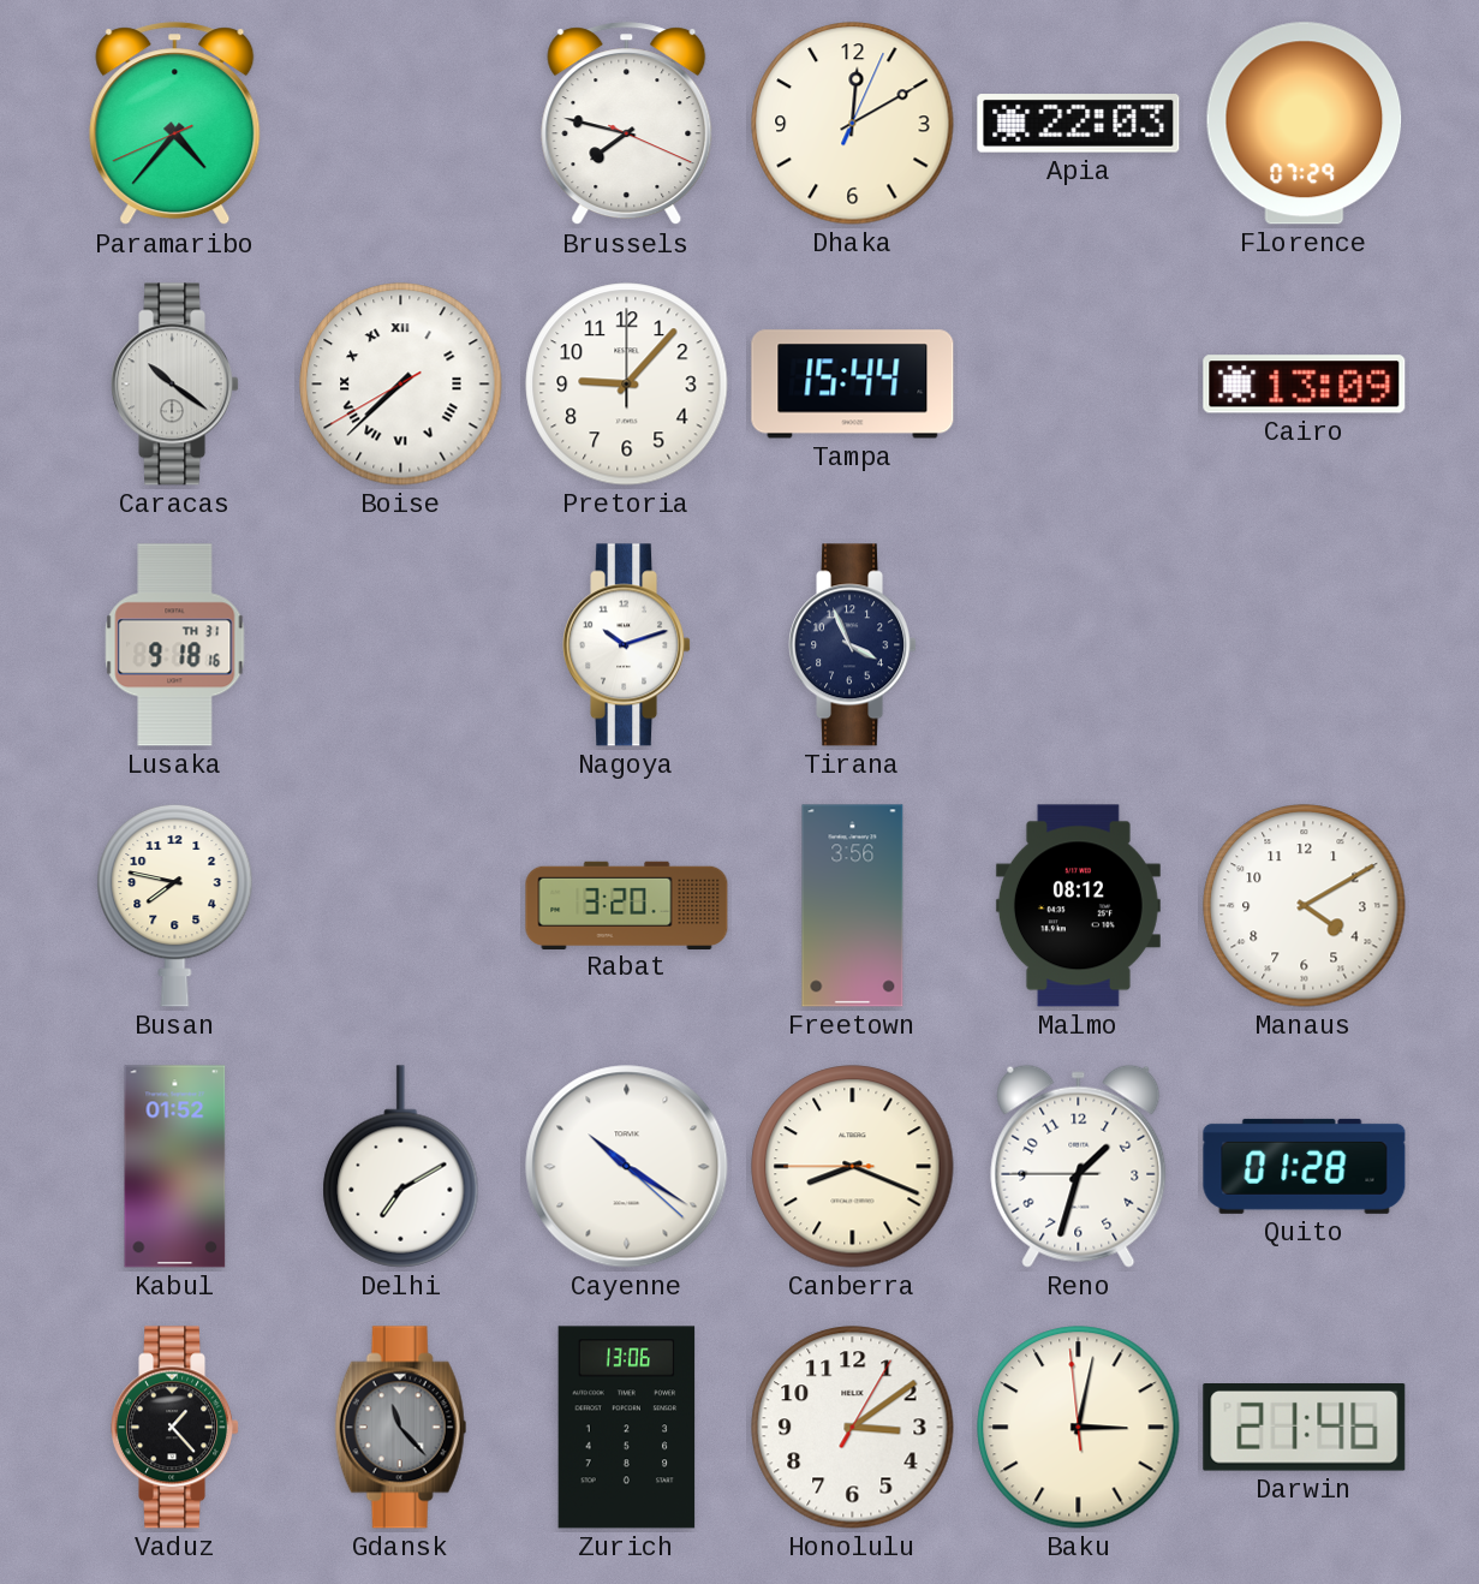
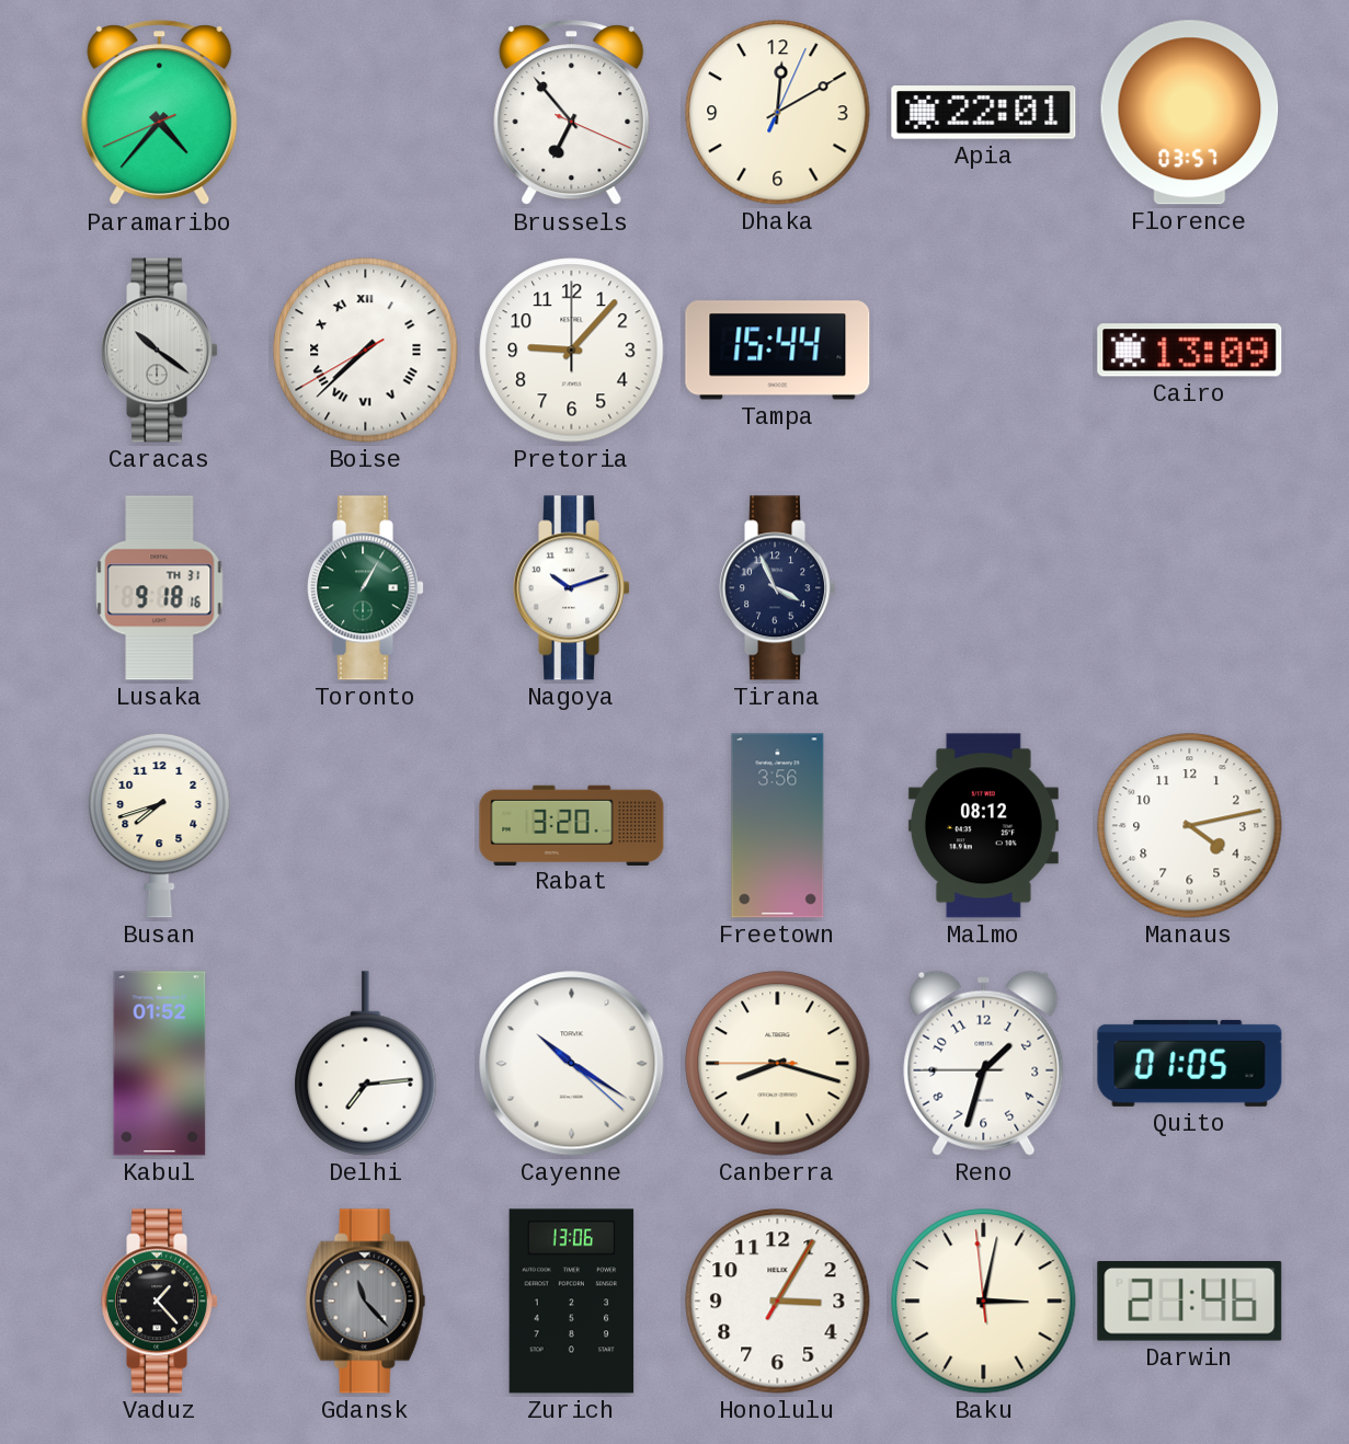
Brussels: 7:47 -> 6:53 (572, 113)
Apia: 22:03 -> 22:01 (984, 113)
Florence: 07:29 -> 03:57 (1190, 113)
Toronto: none -> 1:05 (366, 588)
Busan: 7:47 -> 7:42 (160, 825)
Manaus: 4:10 -> 4:13 (1190, 826)
Delhi: 7:10 -> 7:14 (366, 1064)
Canberra: 8:18 -> 8:17 (778, 1064)
Quito: 01:28 -> 01:05 (1190, 1063)
Honolulu: 3:09 -> 3:05 (778, 1302)
